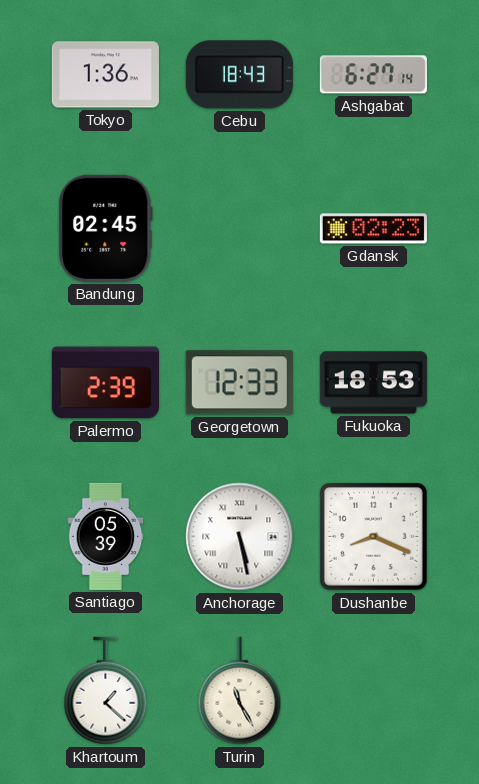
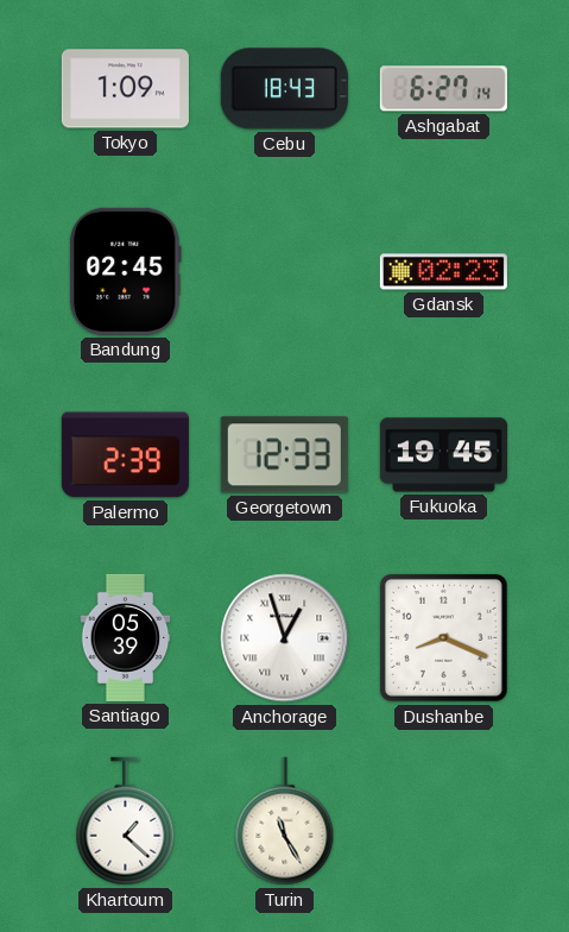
Tokyo: 1:36 -> 1:09 (125, 89)
Fukuoka: 18:53 -> 19:45 (443, 455)
Anchorage: 5:28 -> 12:57 (285, 638)
